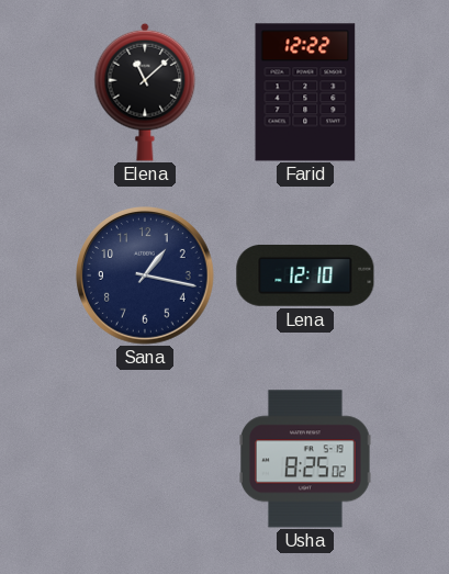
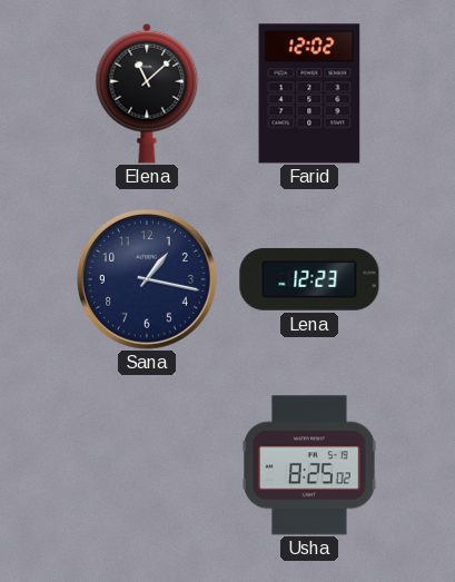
Farid: 12:22 -> 12:02 (309, 93)
Lena: 12:10 -> 12:23 (309, 279)
